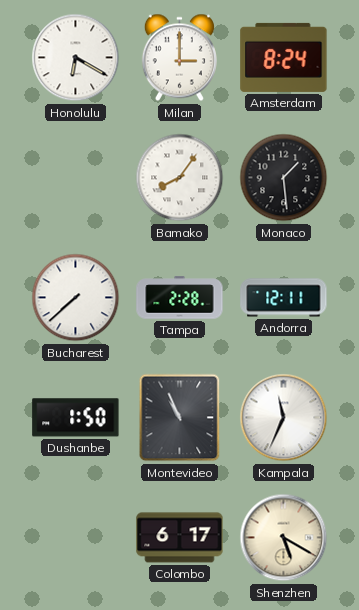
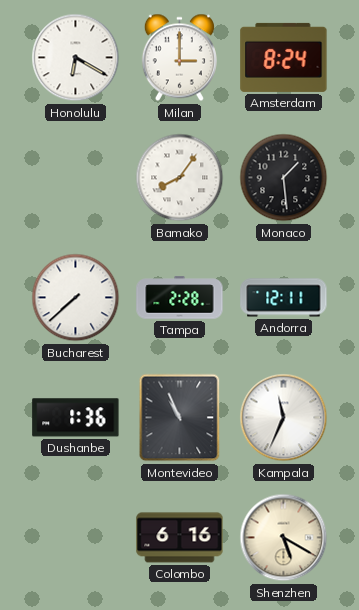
Dushanbe: 1:50 -> 1:36 (76, 418)
Colombo: 6:17 -> 6:16 (180, 538)
